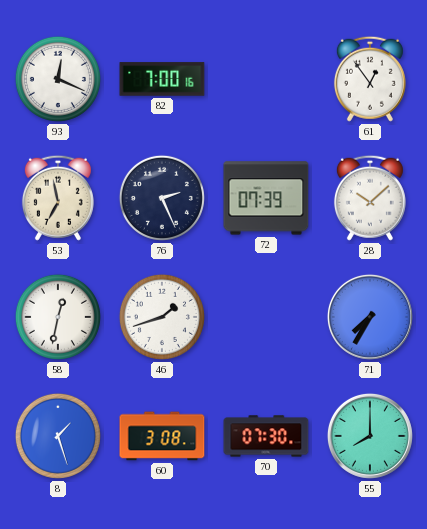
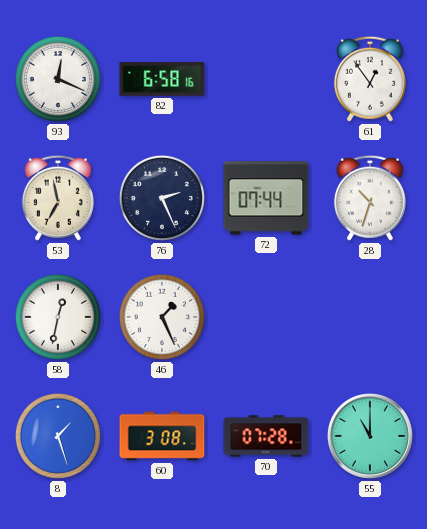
82: 7:00 -> 6:58 (162, 79)
72: 07:39 -> 07:44 (266, 198)
28: 10:08 -> 10:33 (370, 198)
46: 1:42 -> 1:26 (162, 317)
71: 7:35 -> none (370, 317)
70: 07:30 -> 07:28 (266, 436)
55: 8:00 -> 11:00 (370, 436)
